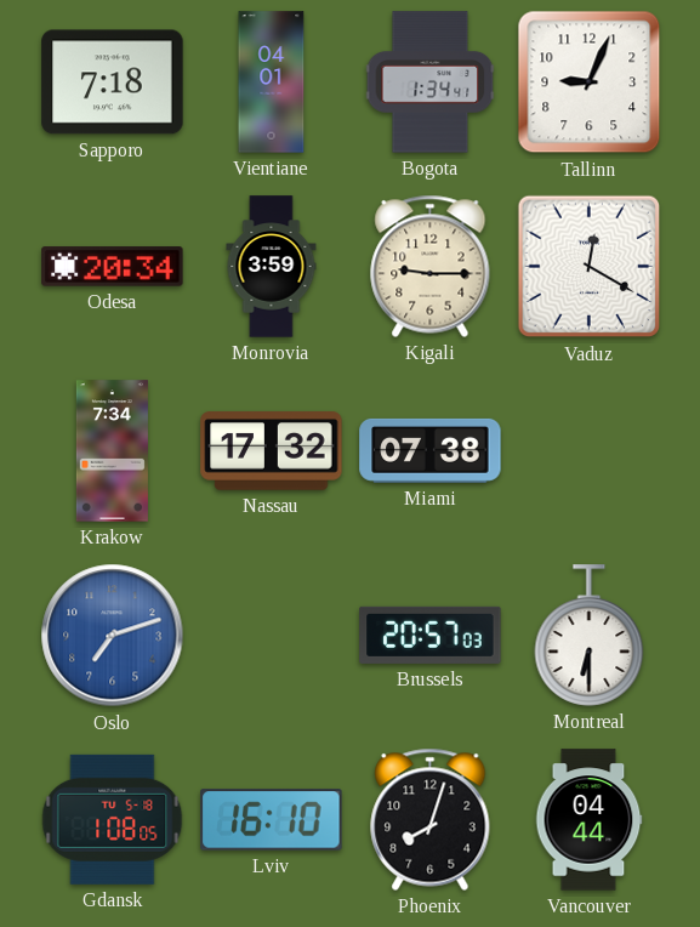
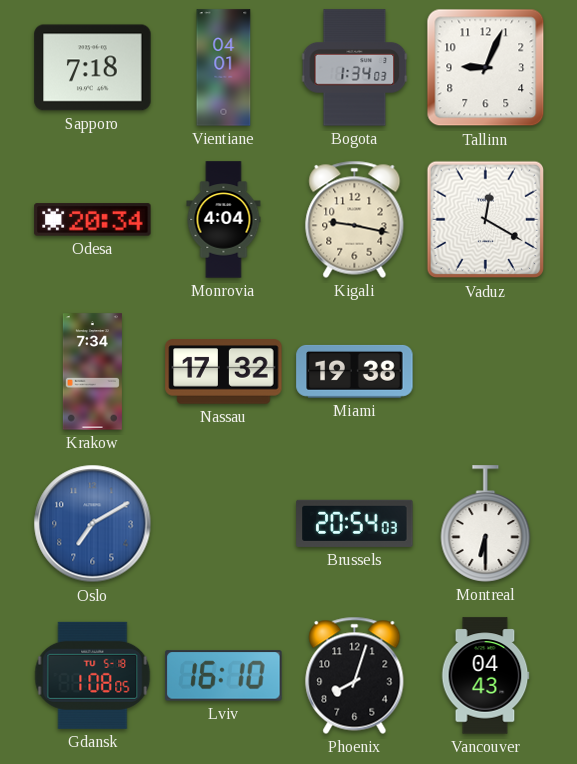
Bogota: 1:34:41 -> 1:34:03 (355, 68)
Monrovia: 3:59 -> 4:04 (224, 220)
Kigali: 9:15 -> 9:17 (355, 219)
Miami: 07:38 -> 19:38 (355, 371)
Oslo: 7:12 -> 7:10 (93, 524)
Brussels: 20:57 -> 20:54 (355, 523)
Vancouver: 04:44 -> 04:43 (485, 676)
